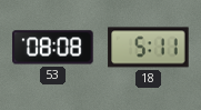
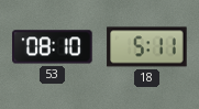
53: 08:08 -> 08:10 (53, 47)
